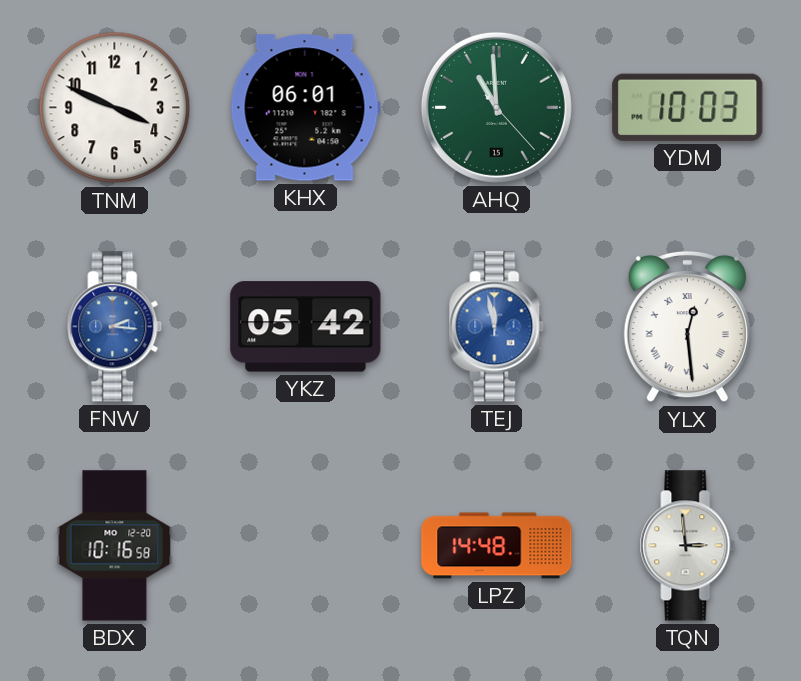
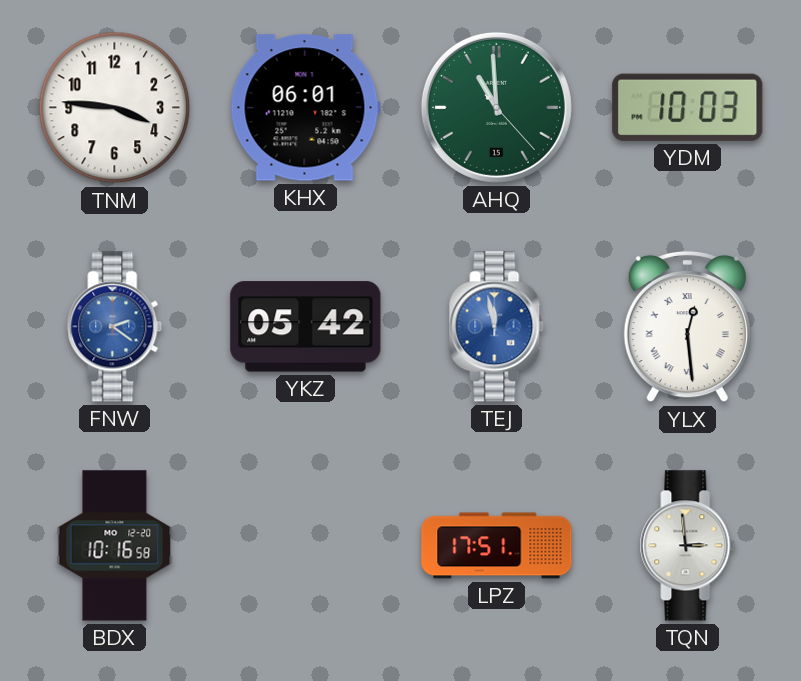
TNM: 3:49 -> 3:46 (115, 108)
FNW: 2:16 -> 2:21 (115, 327)
LPZ: 14:48 -> 17:51 (497, 546)
